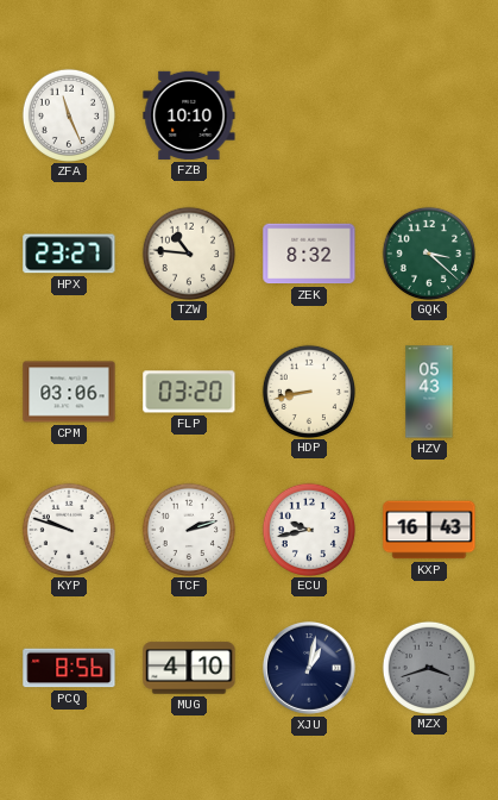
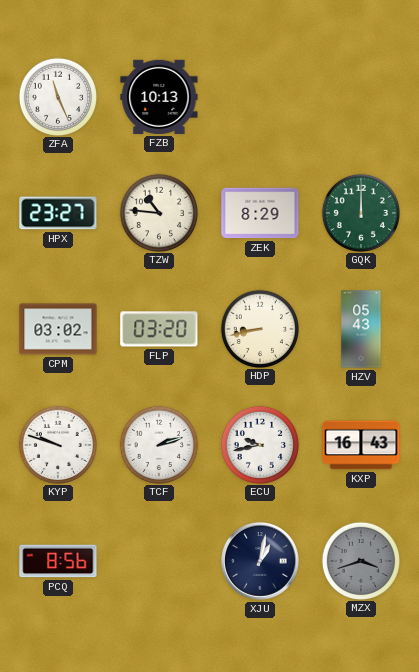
FZB: 10:10 -> 10:13 (159, 97)
ZEK: 8:32 -> 8:29 (260, 213)
GQK: 3:22 -> 12:00 (360, 212)
CPM: 03:06 -> 03:02 (58, 329)
MUG: 4:10 -> none (189, 668)
